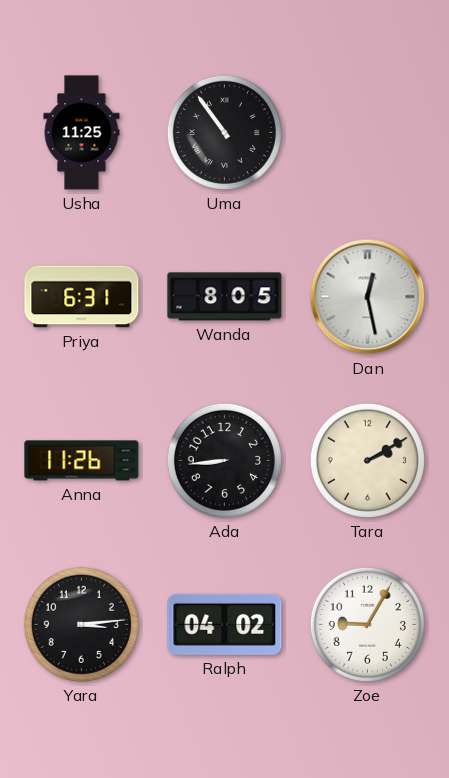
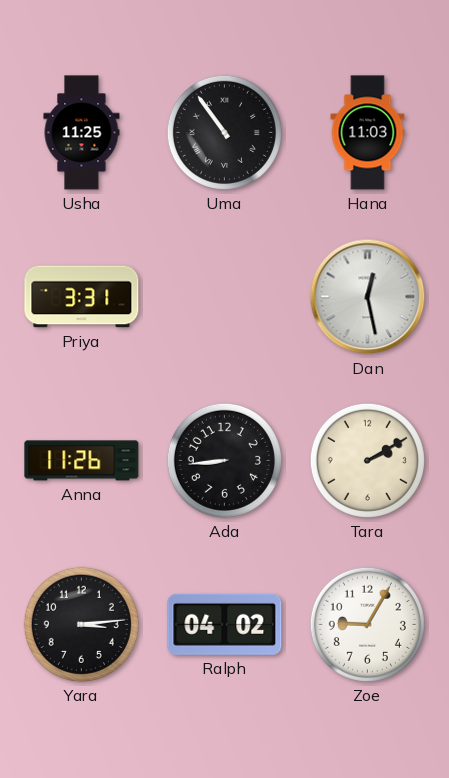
Hana: none -> 11:03 (368, 133)
Priya: 6:31 -> 3:31 (82, 297)
Wanda: 8:05 -> none (225, 297)
